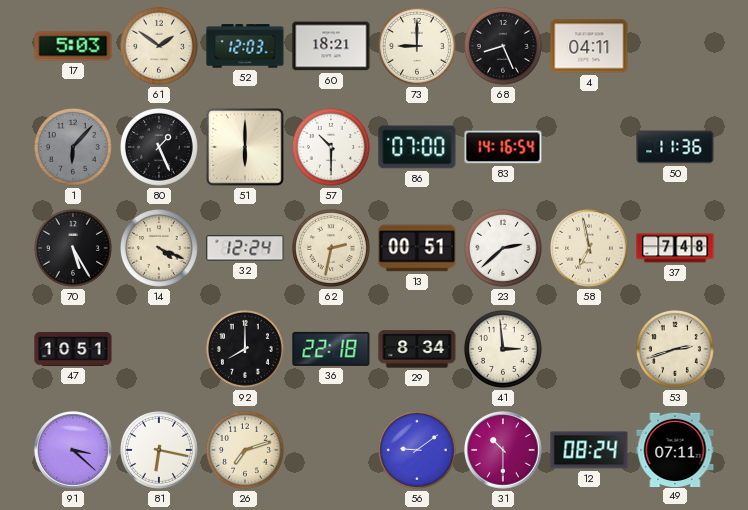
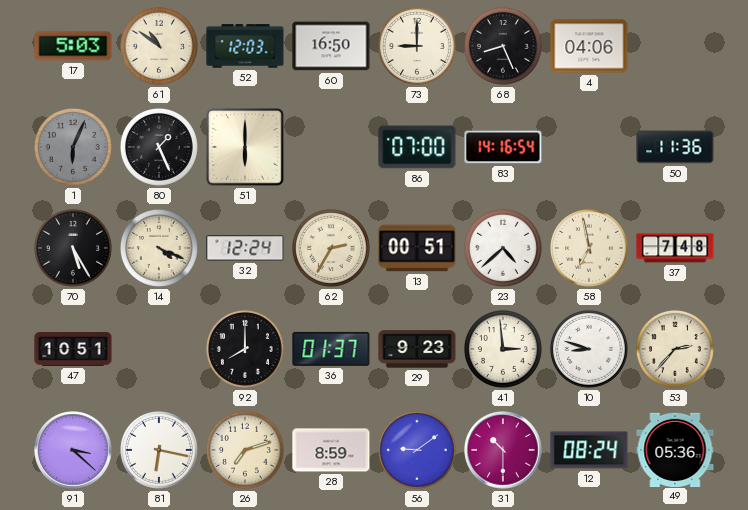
61: 1:51 -> 10:51 (159, 46)
60: 18:21 -> 16:50 (331, 46)
4: 04:11 -> 04:06 (589, 46)
1: 6:07 -> 6:04 (73, 147)
57: 10:30 -> none (331, 147)
62: 2:32 -> 2:35 (331, 248)
23: 2:38 -> 4:38 (503, 248)
36: 22:18 -> 01:37 (331, 349)
29: 8:34 -> 9:23 (417, 349)
10: none -> 8:48 (589, 349)
53: 2:42 -> 2:37 (675, 349)
28: none -> 8:59 (331, 450)
49: 07:11 -> 05:36 (675, 449)
